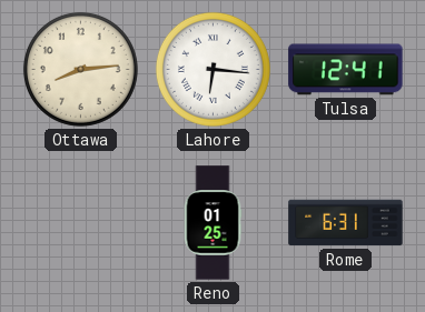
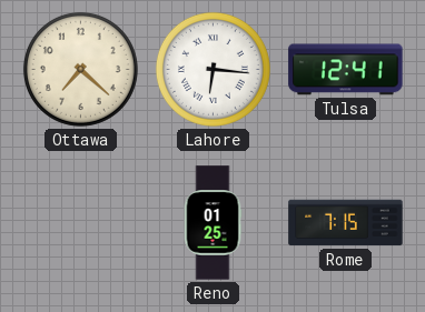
Ottawa: 8:14 -> 7:22 (80, 69)
Rome: 6:31 -> 7:15 (346, 223)
